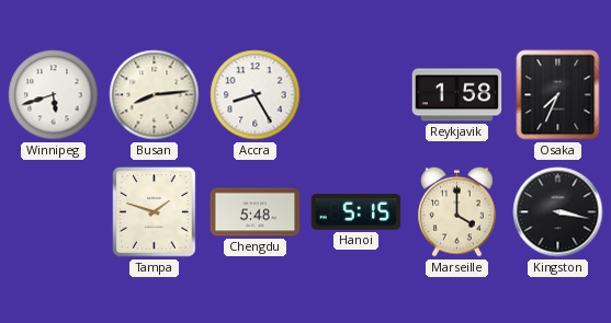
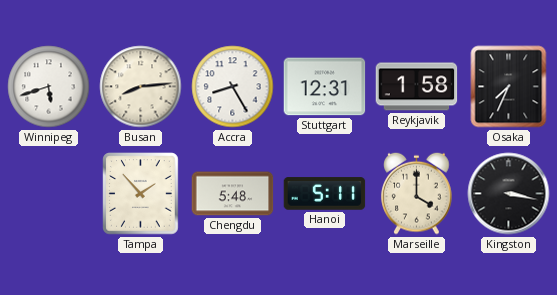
Stuttgart: none -> 12:31 (325, 87)
Tampa: 1:48 -> 1:53 (141, 194)
Hanoi: 5:15 -> 5:11 (325, 194)
